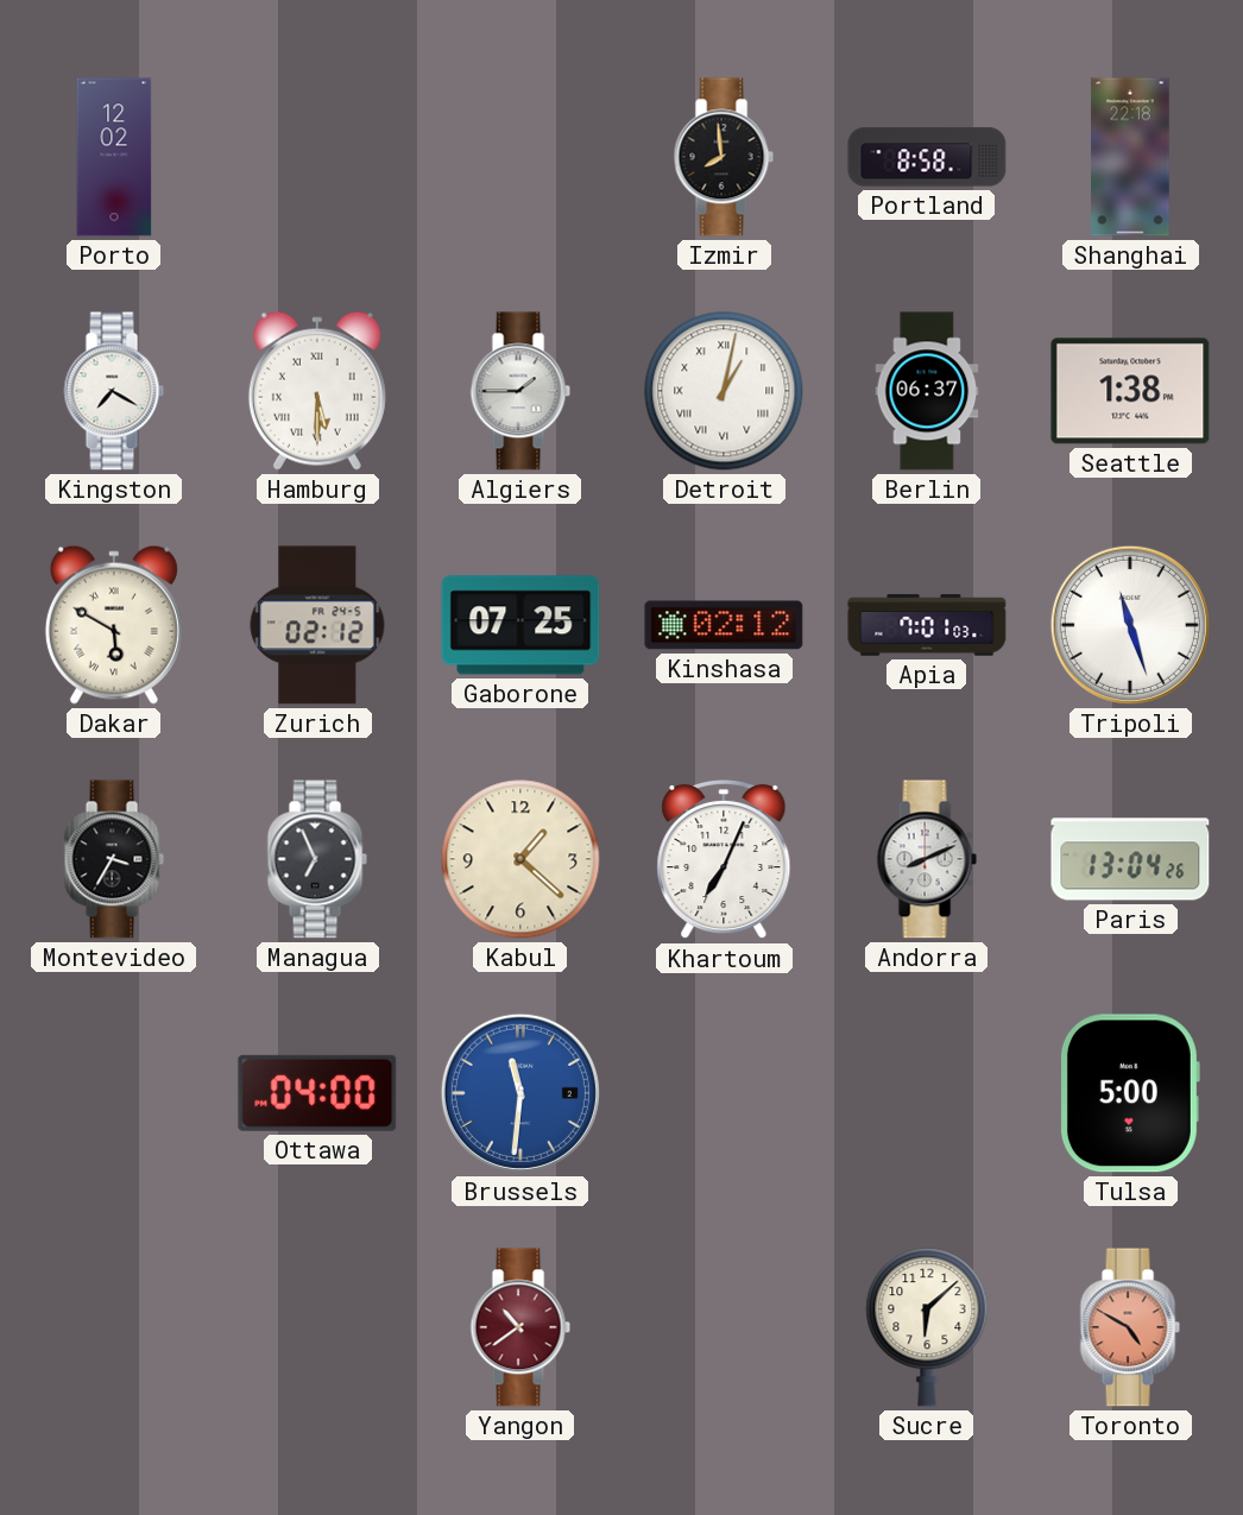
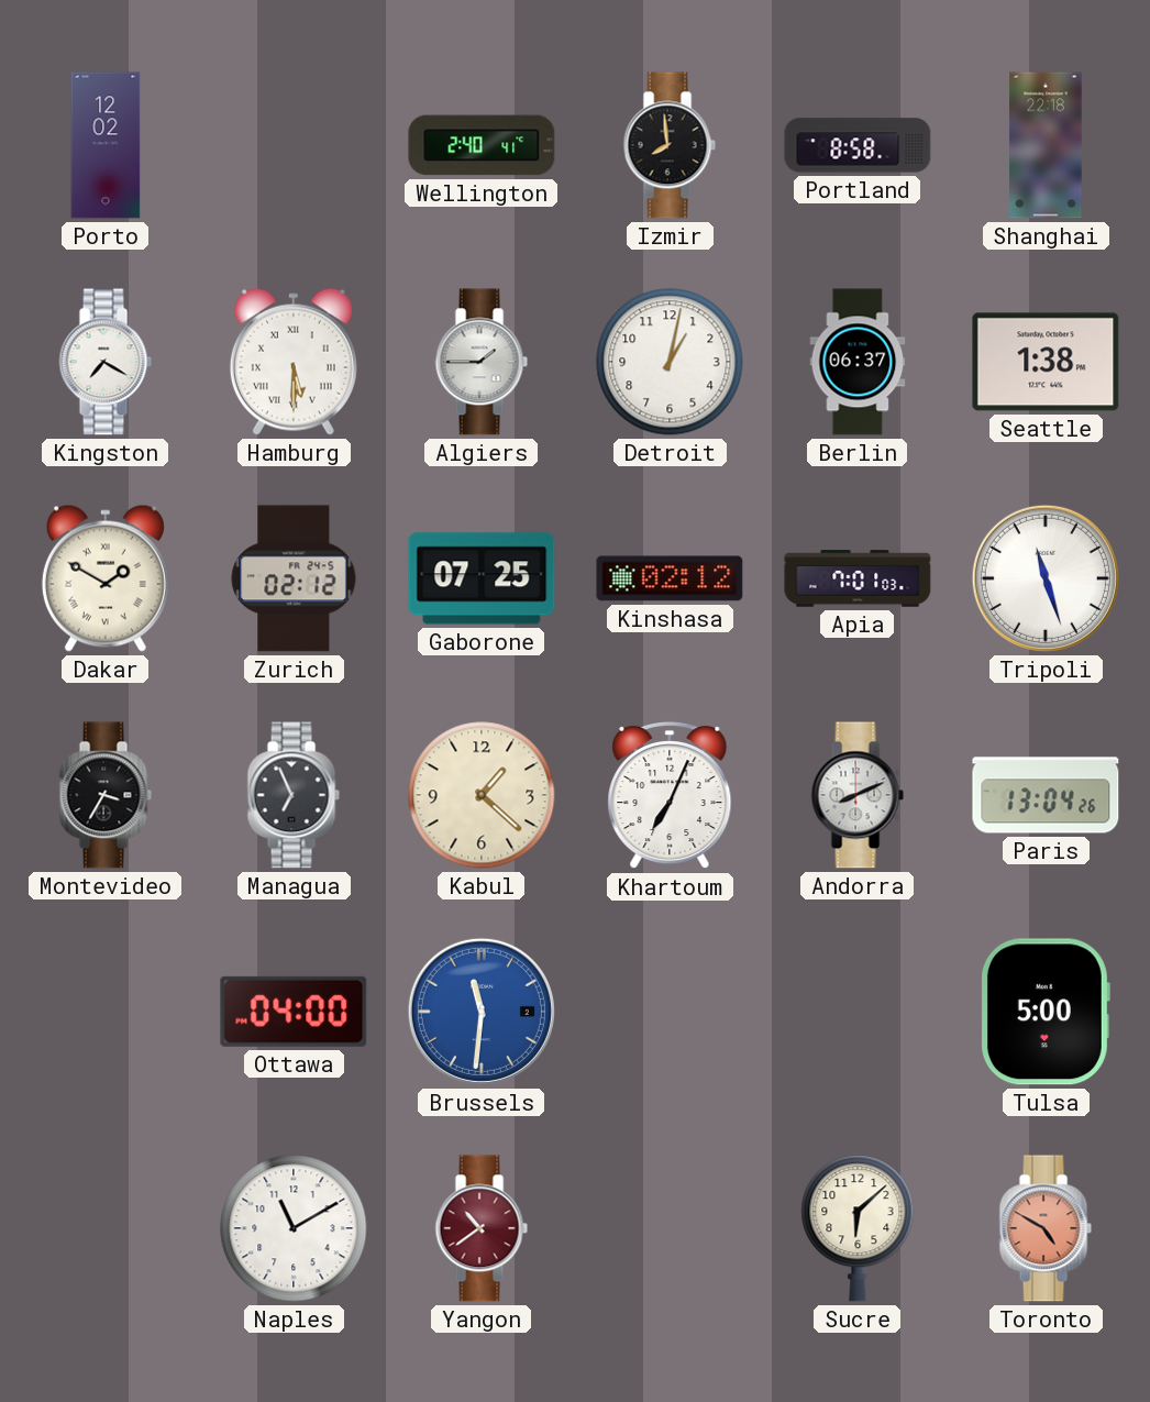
Wellington: none -> 2:40 (482, 145)
Detroit numerals: Roman -> Arabic (670, 362)
Dakar: 5:50 -> 1:50 (106, 578)
Naples: none -> 11:10 (294, 1228)
